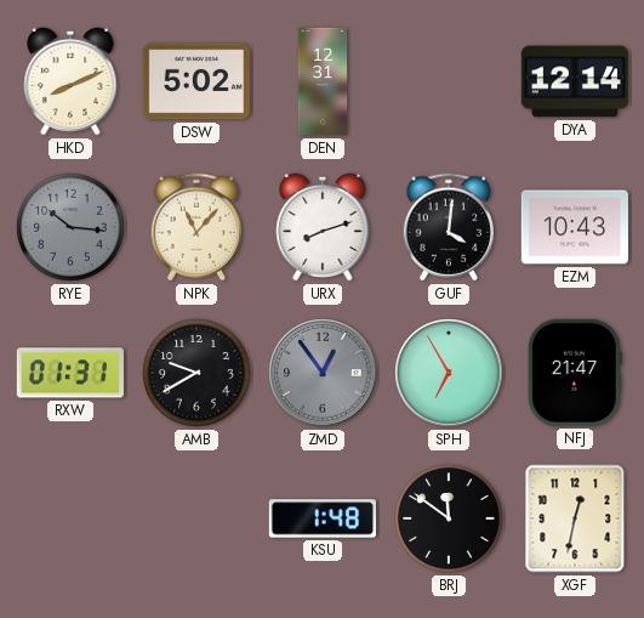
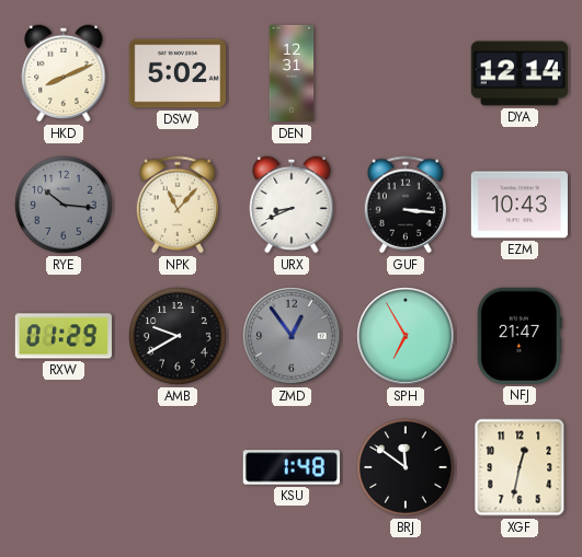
URX: 8:12 -> 8:41 (292, 205)
GUF: 4:01 -> 3:16 (404, 205)
RXW: 01:31 -> 01:29 (64, 336)
